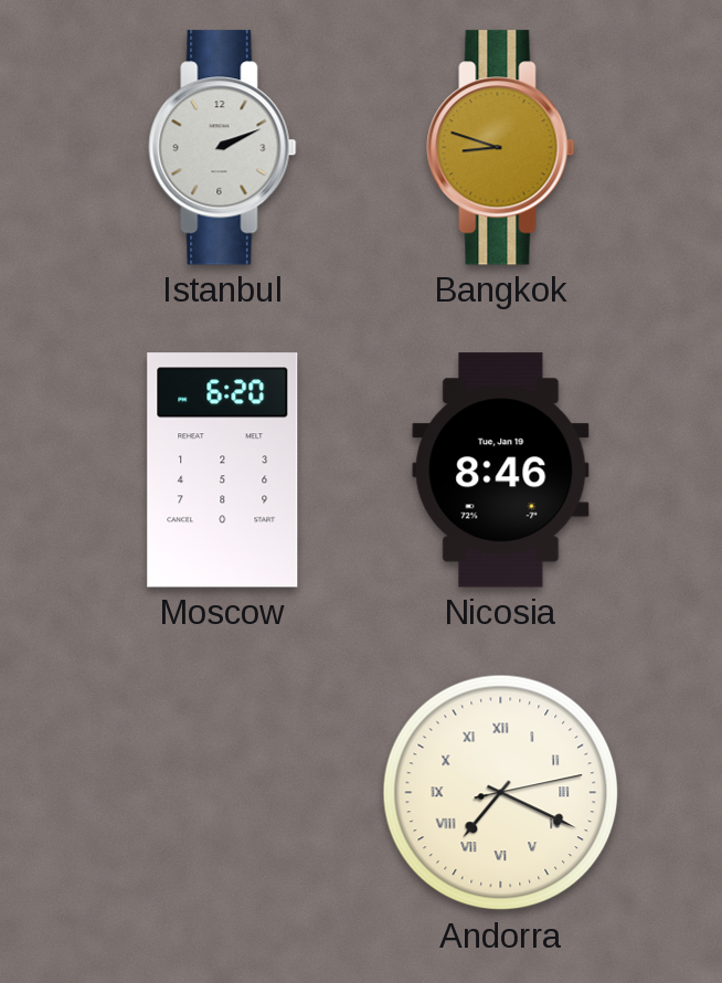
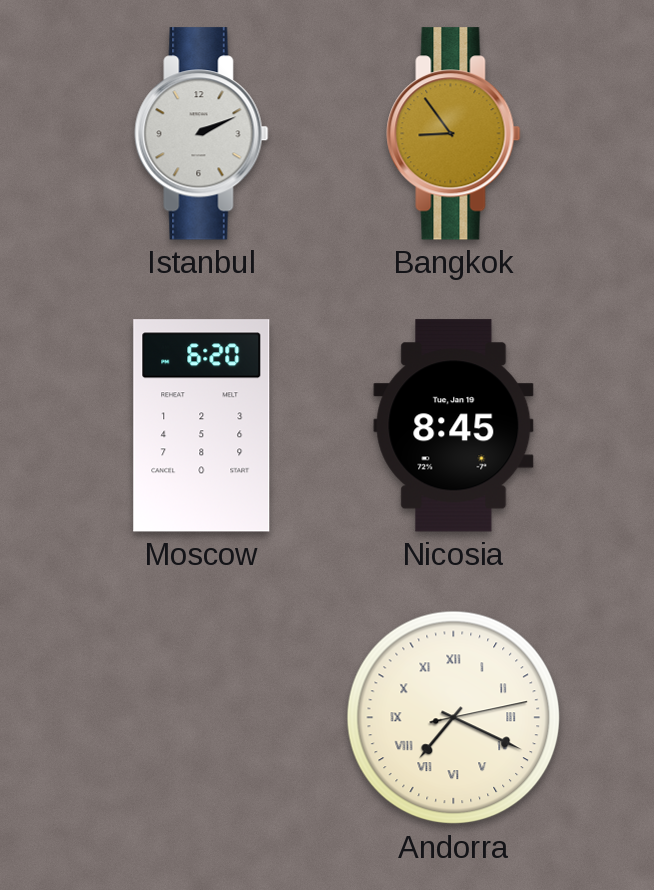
Bangkok: 8:48 -> 8:54 (454, 134)
Nicosia: 8:46 -> 8:45 (454, 426)
